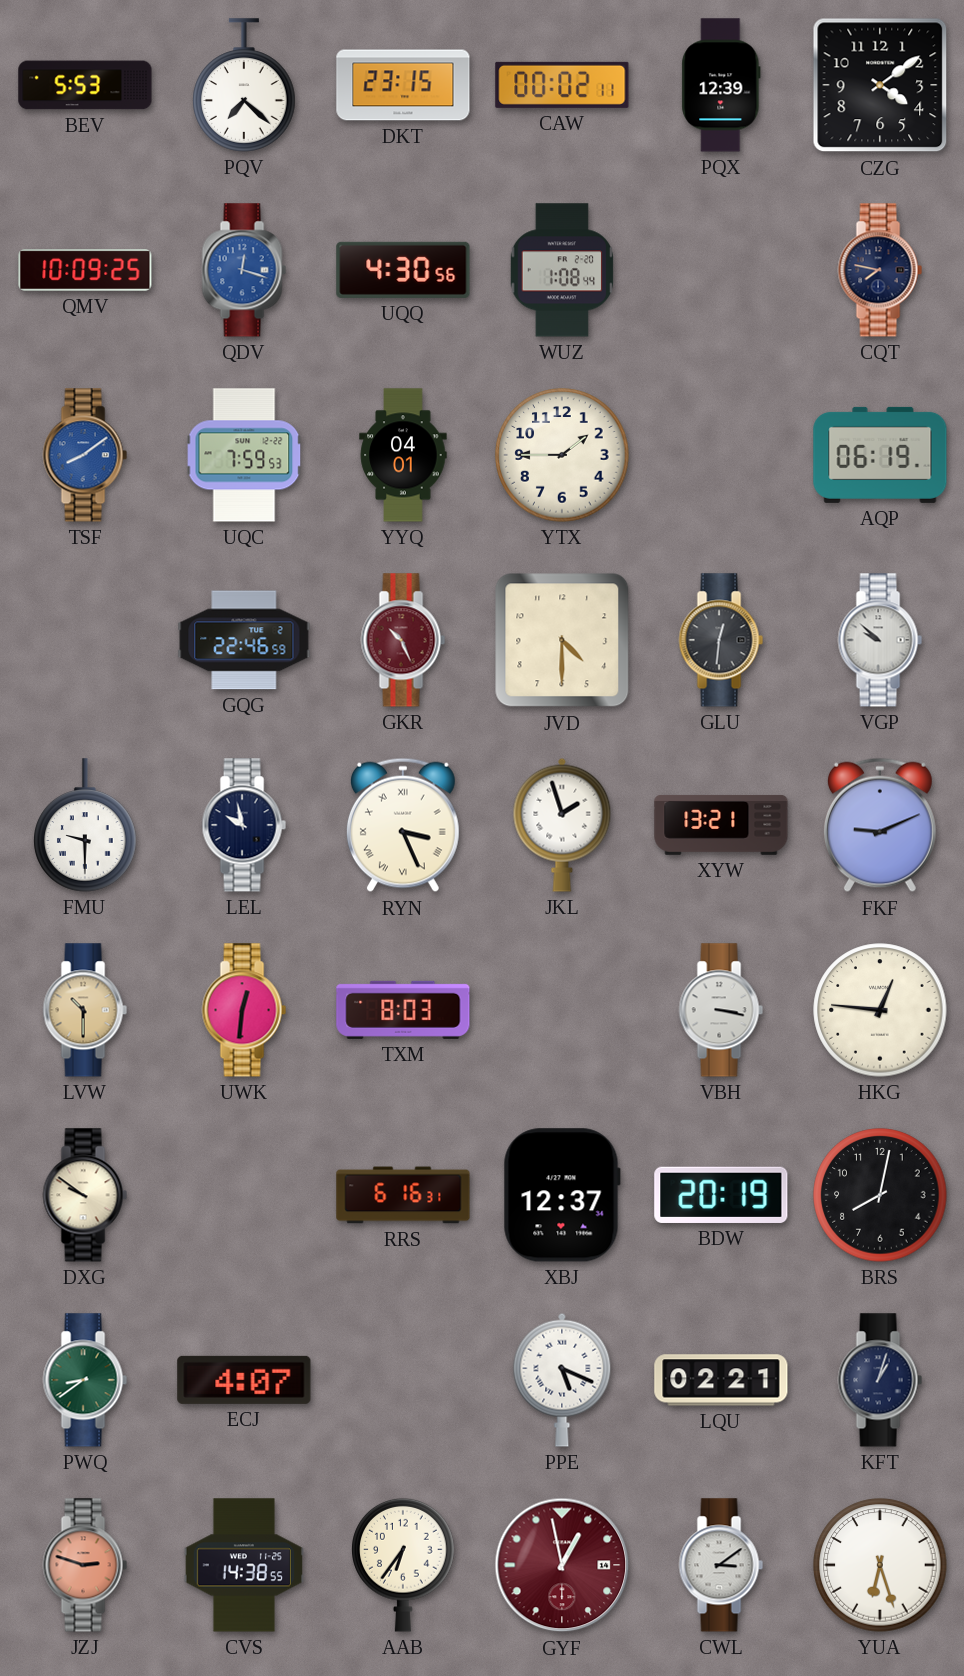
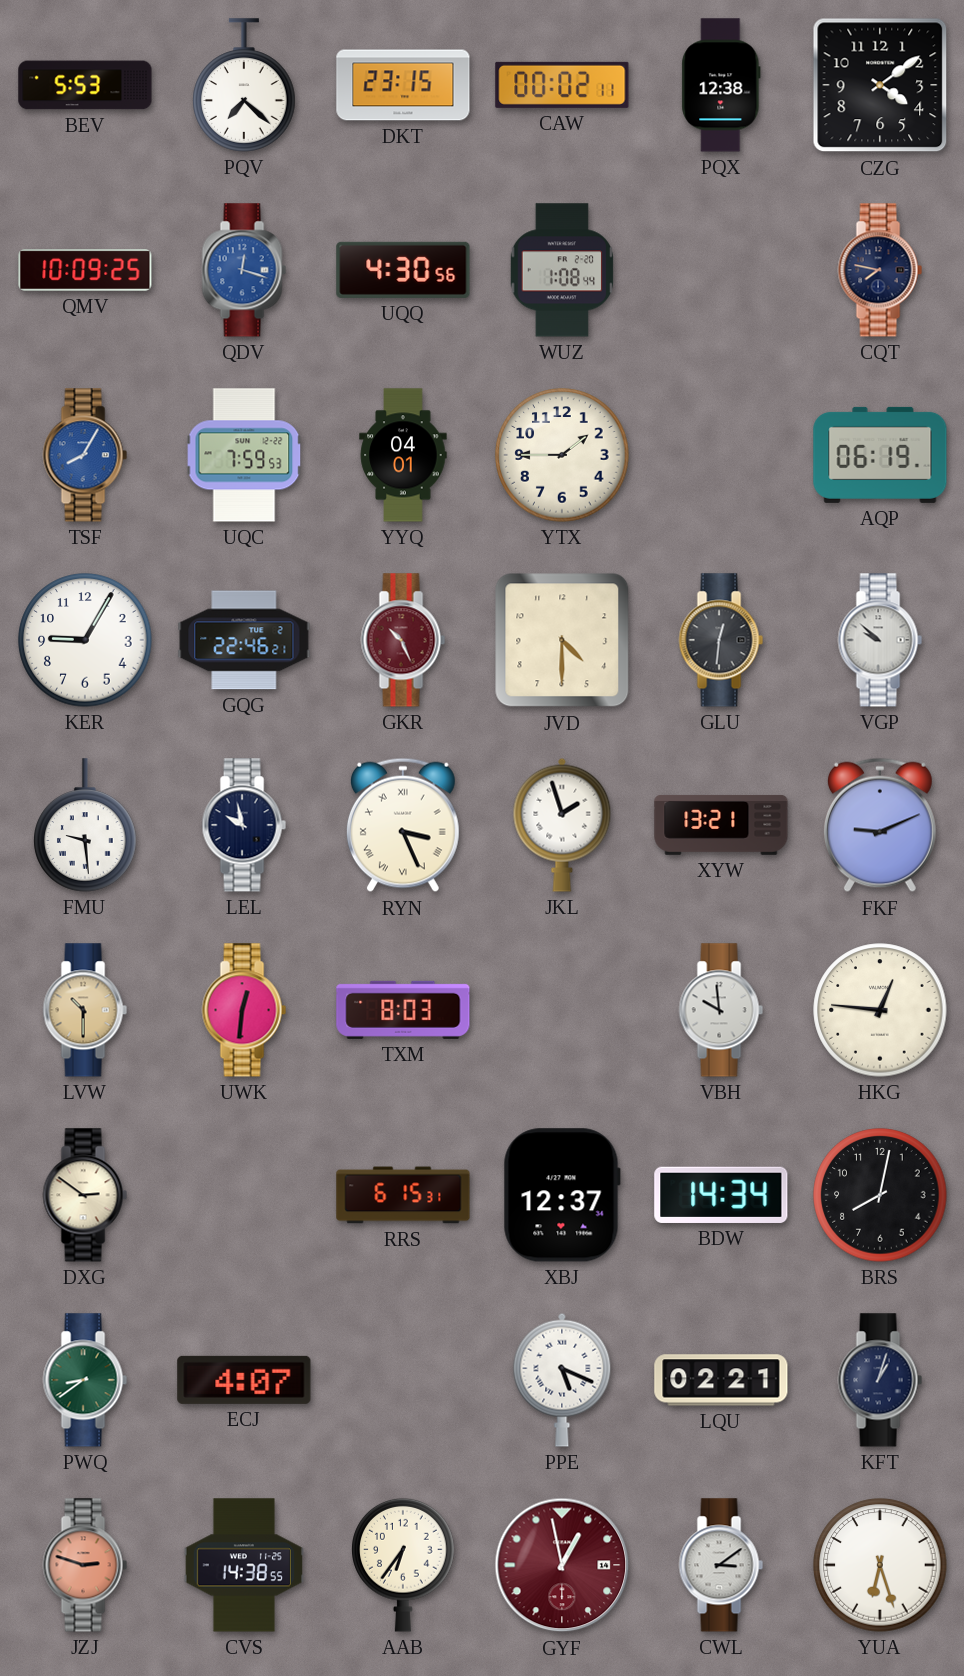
PQX: 12:39 -> 12:38 (721, 85)
TSF: 8:09 -> 8:05 (85, 455)
KER: none -> 9:05 (85, 640)
GQG: 22:46:59 -> 22:46:21 (244, 640)
FMU: 9:30 -> 9:29 (85, 825)
VBH: 3:17 -> 9:59 (721, 1010)
DXG: 9:51 -> 2:51 (85, 1195)
RRS: 6:16 -> 6:15 (403, 1195)
BDW: 20:19 -> 14:34 (721, 1195)
